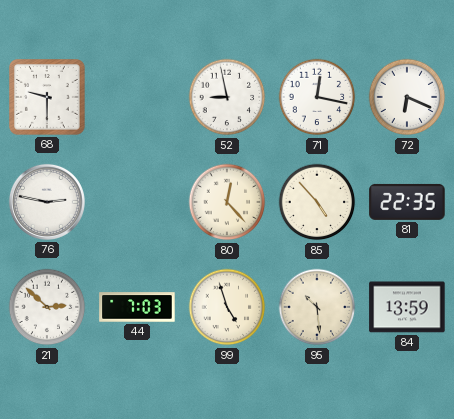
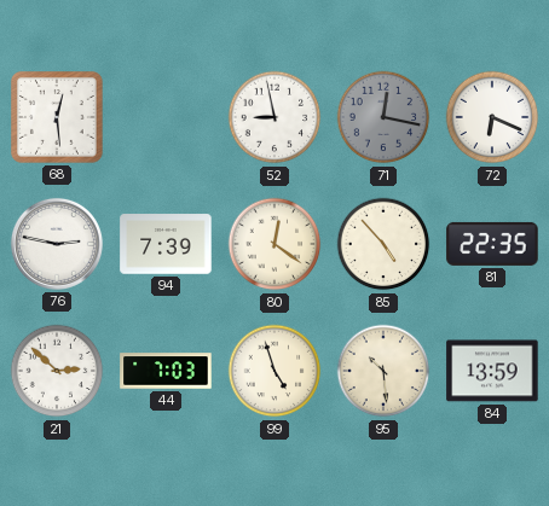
68: 9:30 -> 12:29 (58, 118)
71 dial: white -> grey (383, 117)
94: none -> 7:39 (166, 244)
80: 12:23 -> 12:21 (274, 244)
